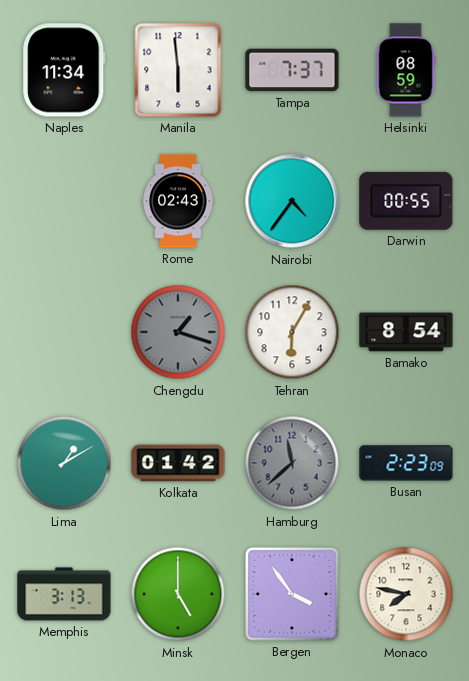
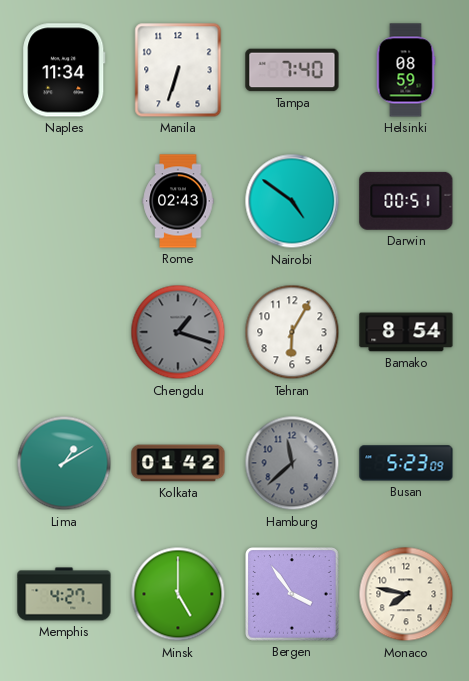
Manila: 5:59 -> 6:33 (178, 70)
Tampa: 7:37 -> 7:40 (292, 70)
Nairobi: 4:36 -> 4:51 (292, 201)
Darwin: 00:55 -> 00:51 (406, 201)
Busan: 2:23 -> 5:23 (406, 463)
Memphis: 3:13 -> 4:27 (64, 594)
